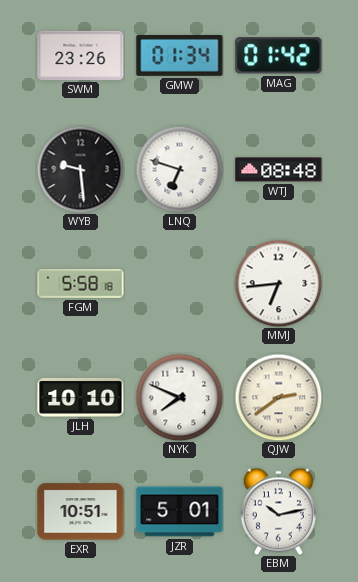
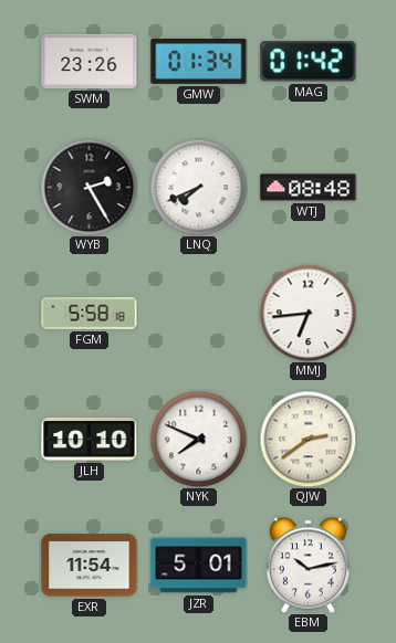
WYB: 9:29 -> 2:25 (88, 187)
LNQ: 6:48 -> 7:41 (198, 187)
EXR: 10:51 -> 11:54 (90, 566)
